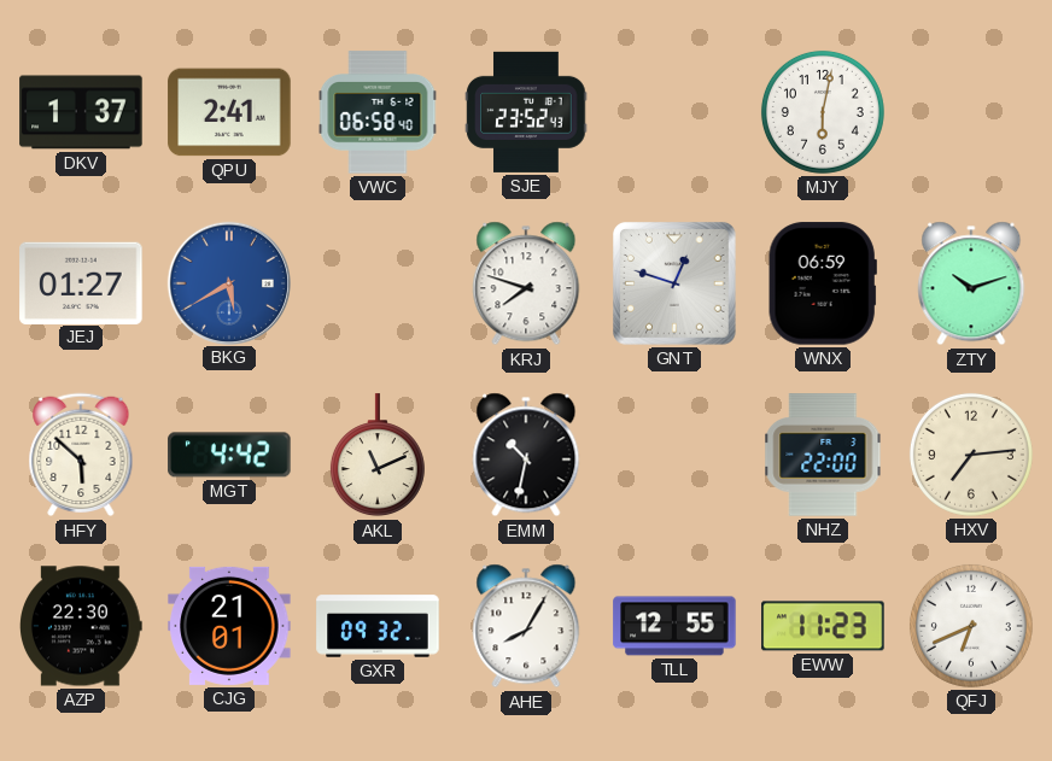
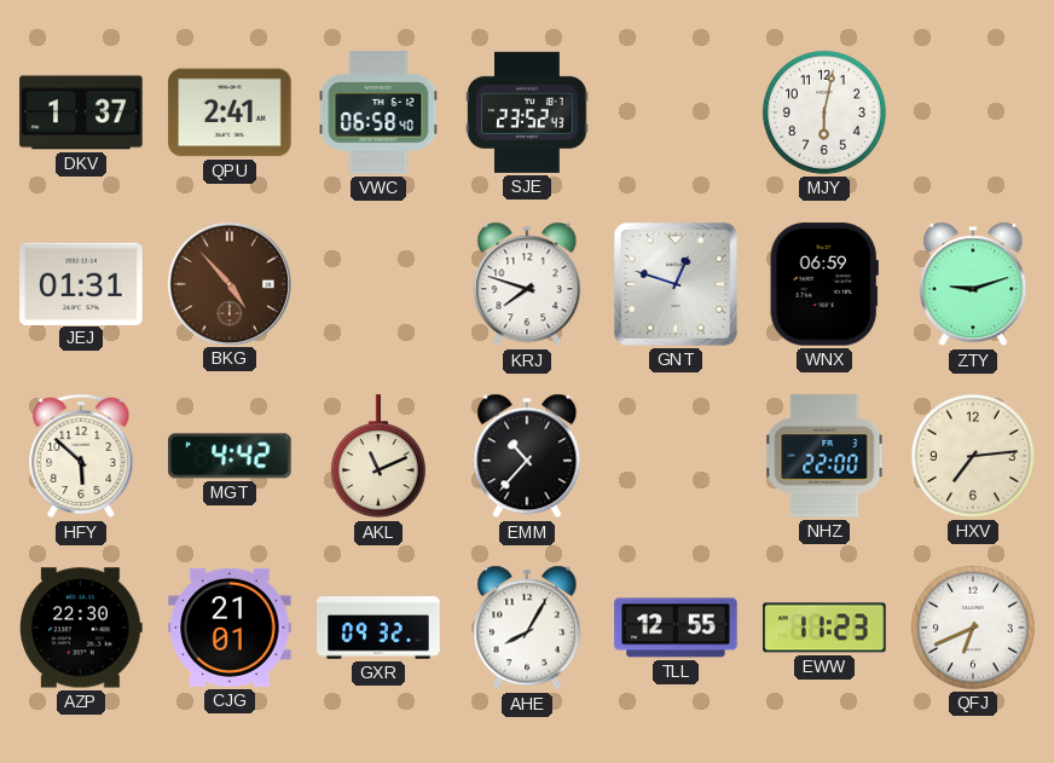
JEJ: 01:27 -> 01:31 (81, 283)
BKG: 5:40 -> 4:53 (228, 283)
BKG dial: blue -> brown (228, 283)
ZTY: 10:12 -> 9:12 (973, 284)
EMM: 10:32 -> 10:37 (527, 456)
